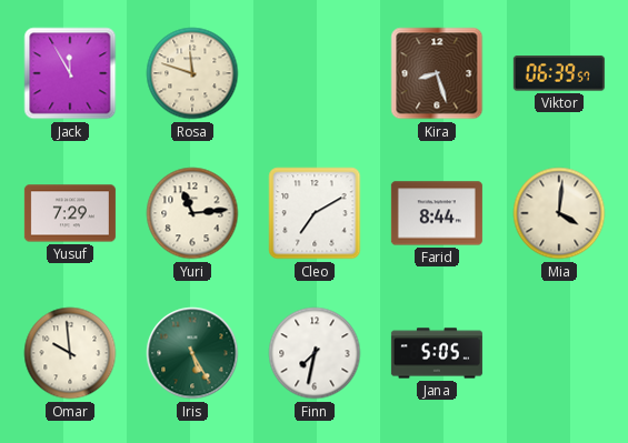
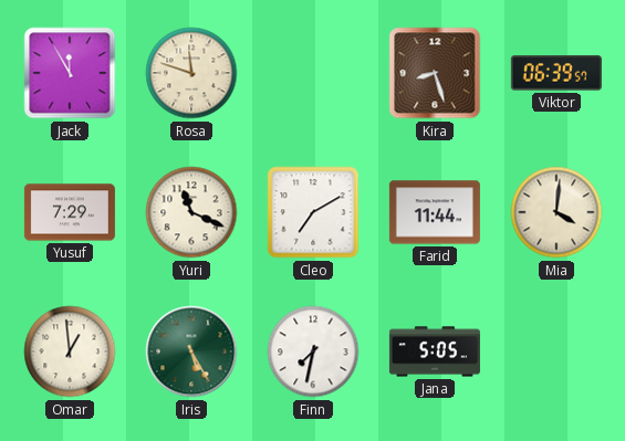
Yuri: 11:14 -> 11:19 (191, 212)
Farid: 8:44 -> 11:44 (435, 212)
Omar: 9:59 -> 12:59 (70, 351)
